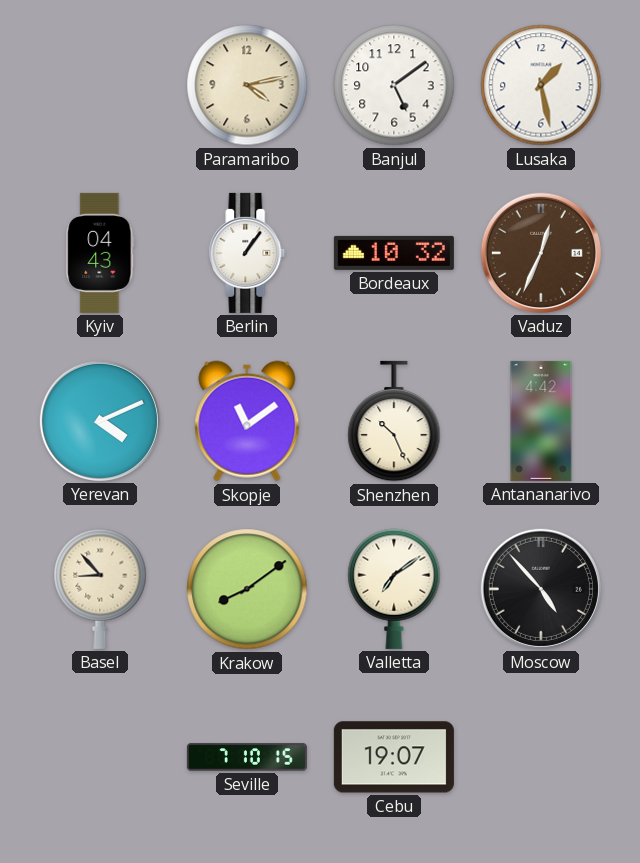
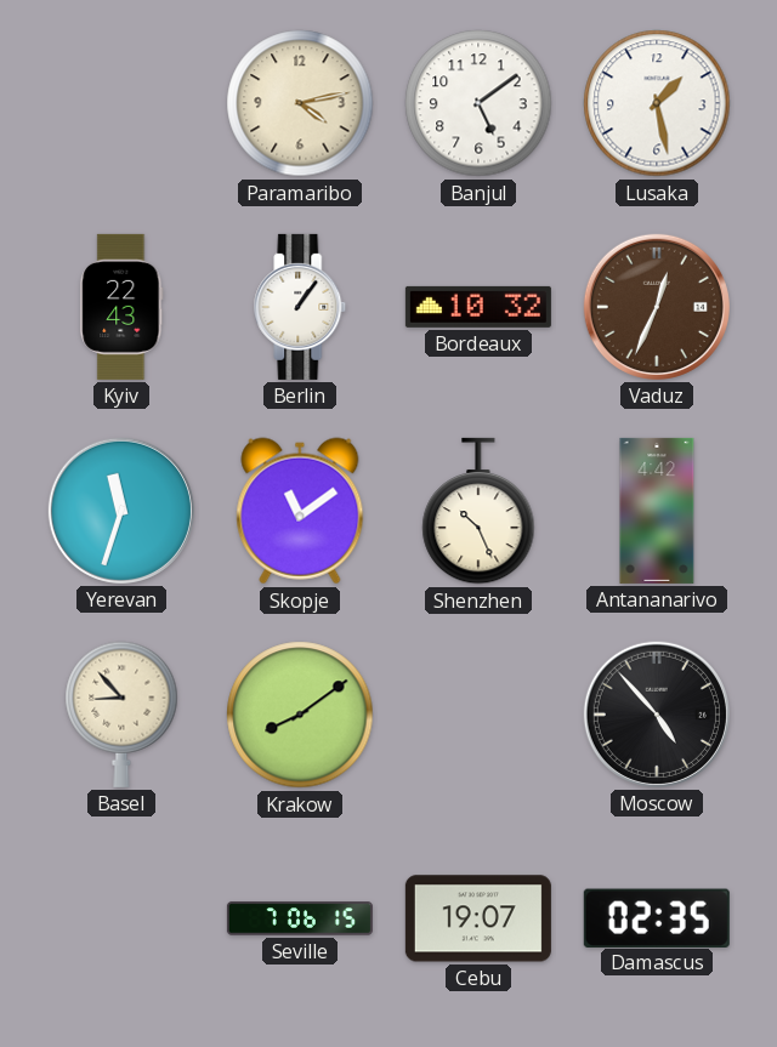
Kyiv: 04:43 -> 22:43 (121, 307)
Yerevan: 4:11 -> 11:33 (121, 511)
Valletta: 7:09 -> none (394, 589)
Seville: 7:10 -> 7:06 (300, 918)
Damascus: none -> 02:35 (657, 917)
